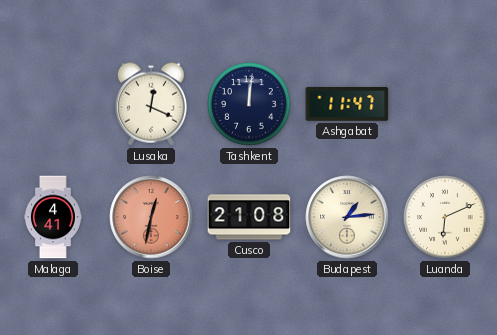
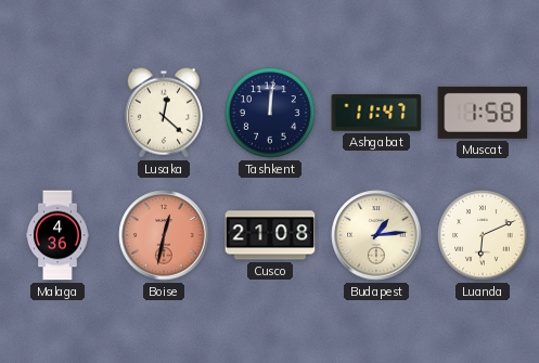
Lusaka: 12:19 -> 12:22 (164, 113)
Muscat: none -> 1:58 (483, 113)
Malaga: 4:41 -> 4:36 (57, 235)
